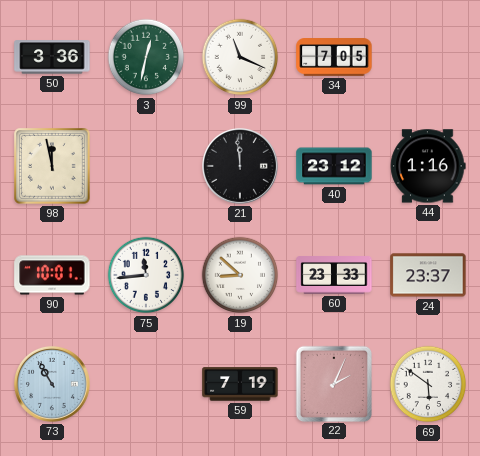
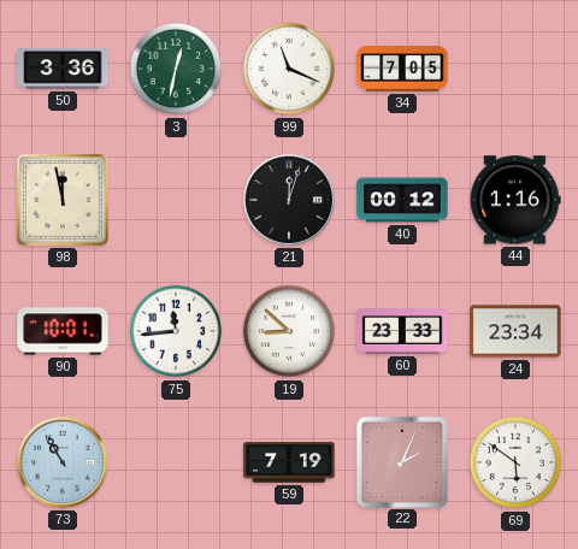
21: 11:59 -> 12:03 (289, 200)
40: 23:12 -> 00:12 (402, 200)
24: 23:37 -> 23:34 (515, 331)
